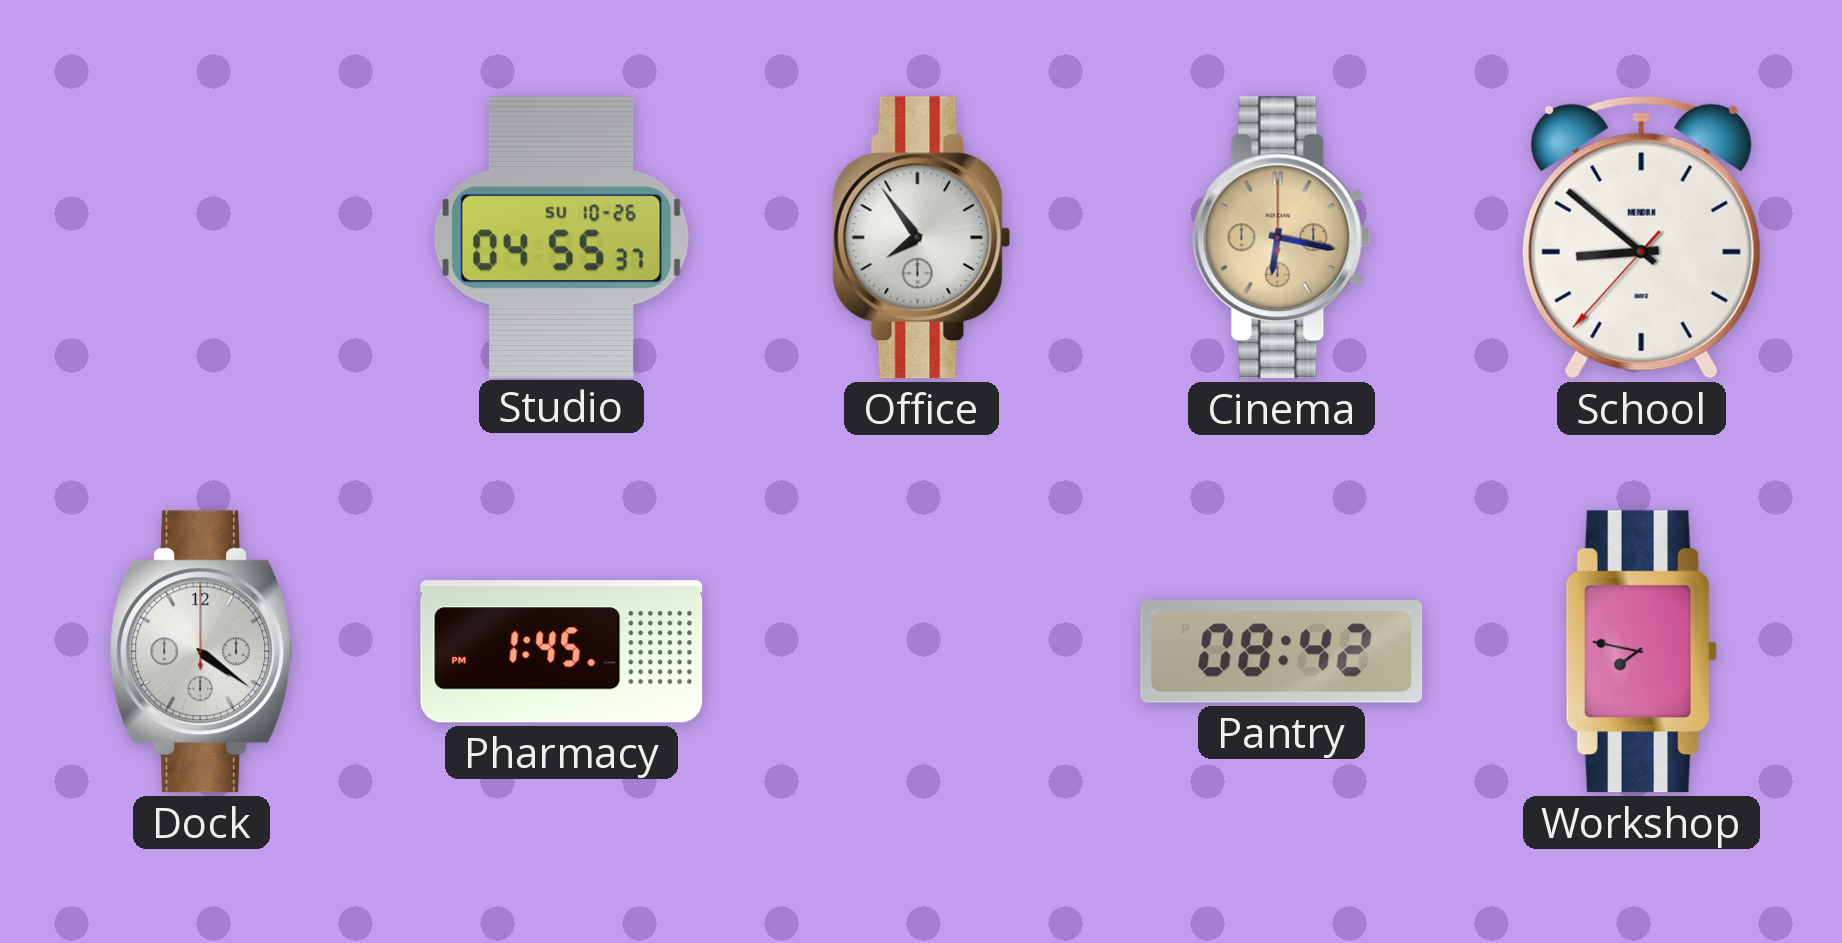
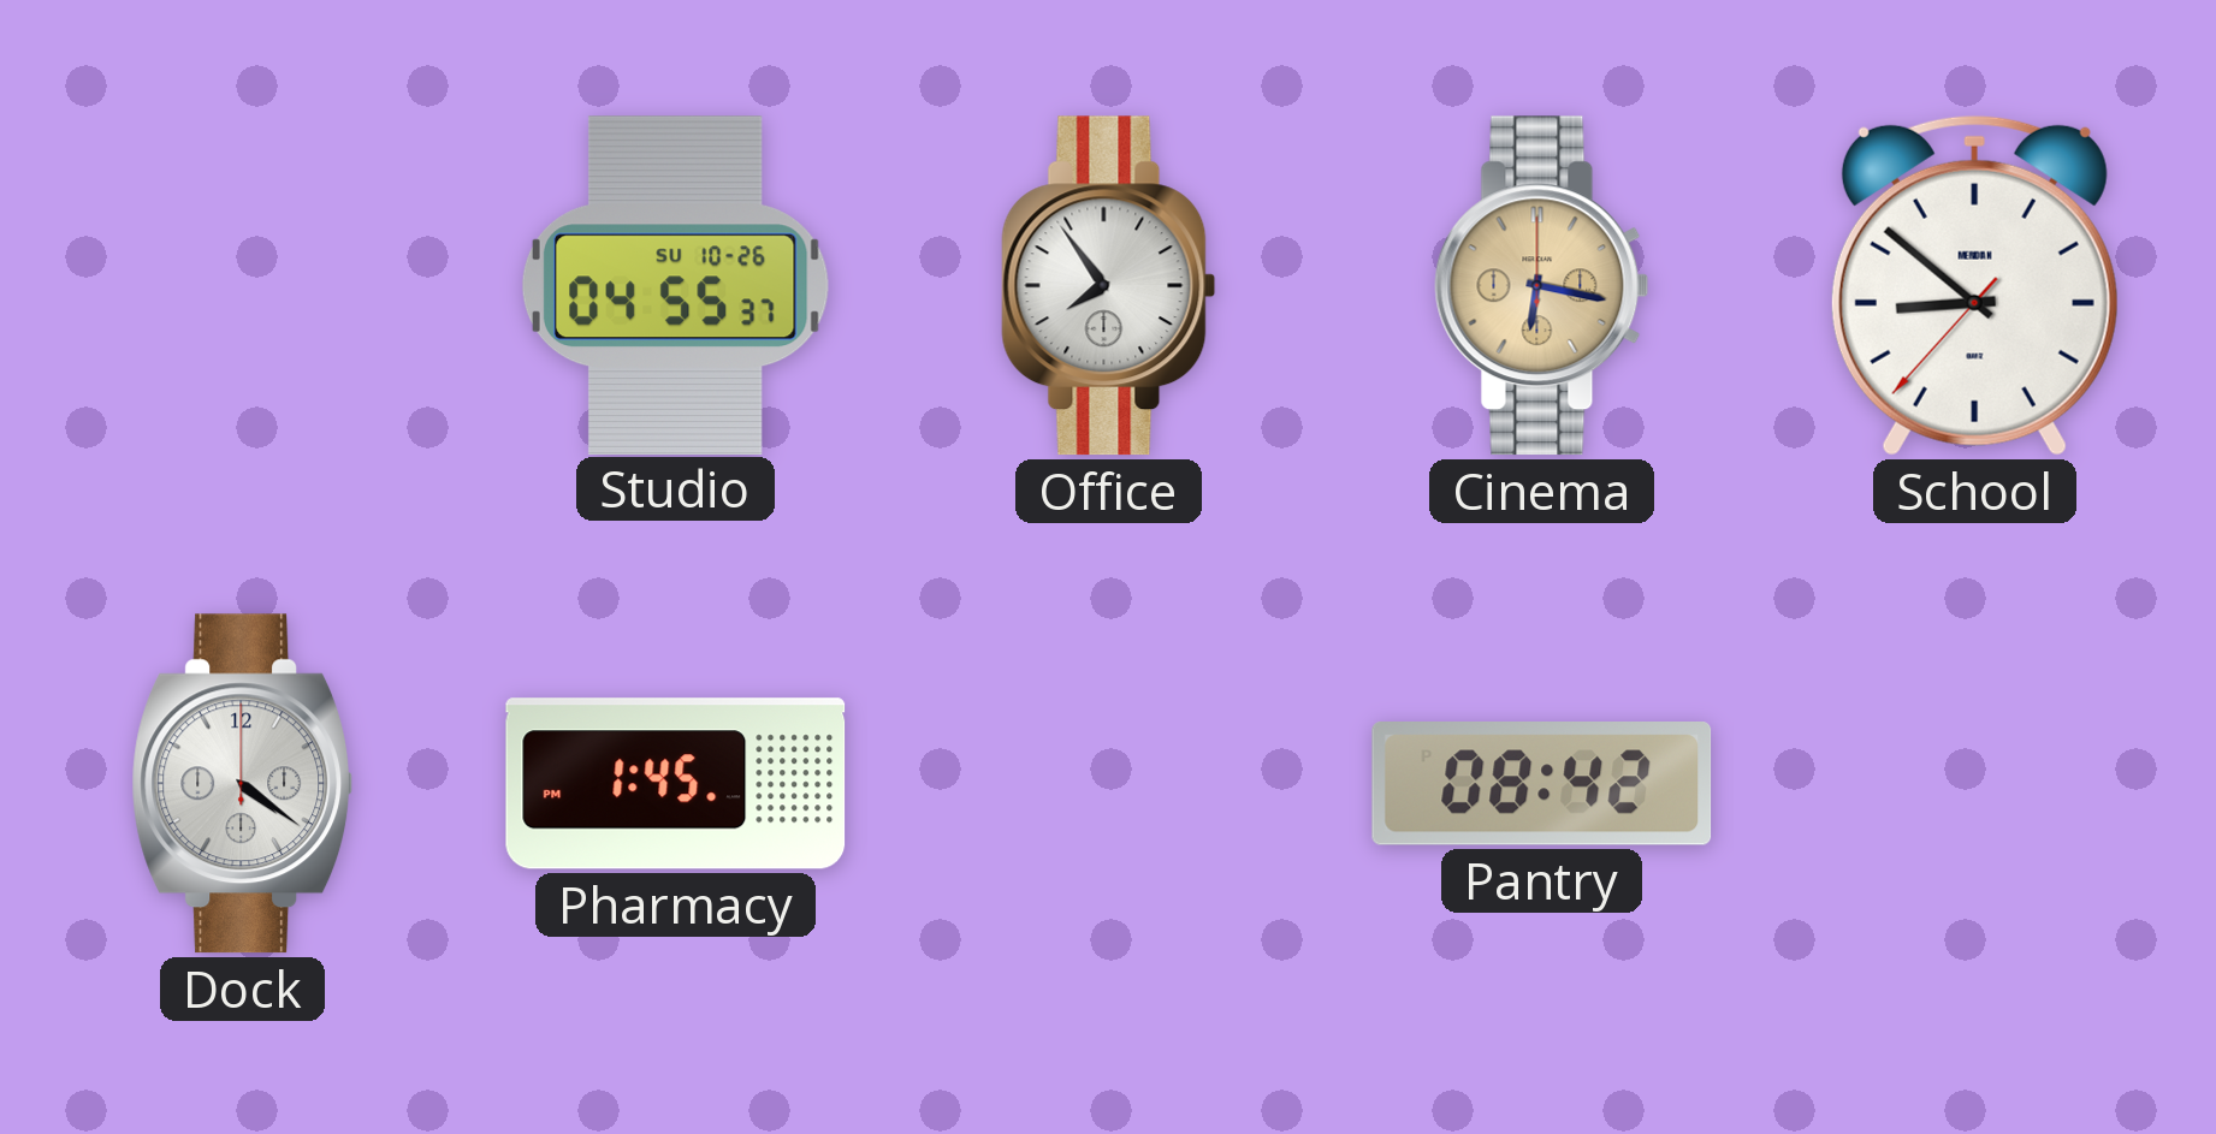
Workshop: 7:47 -> none (1641, 652)
